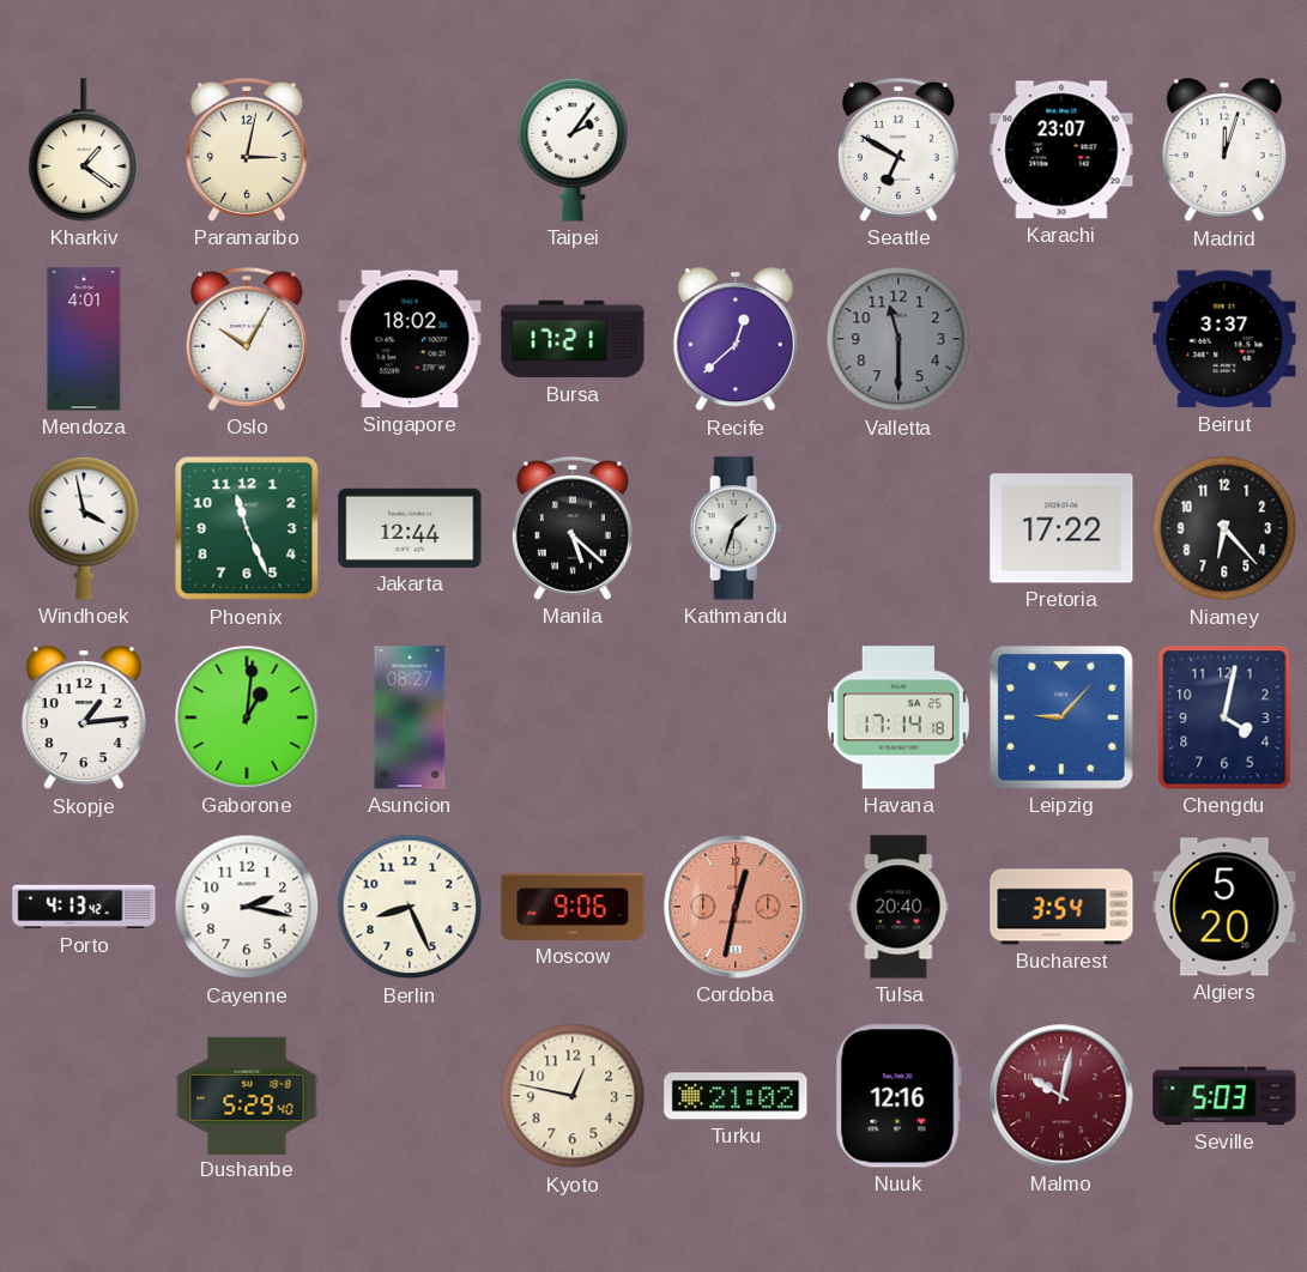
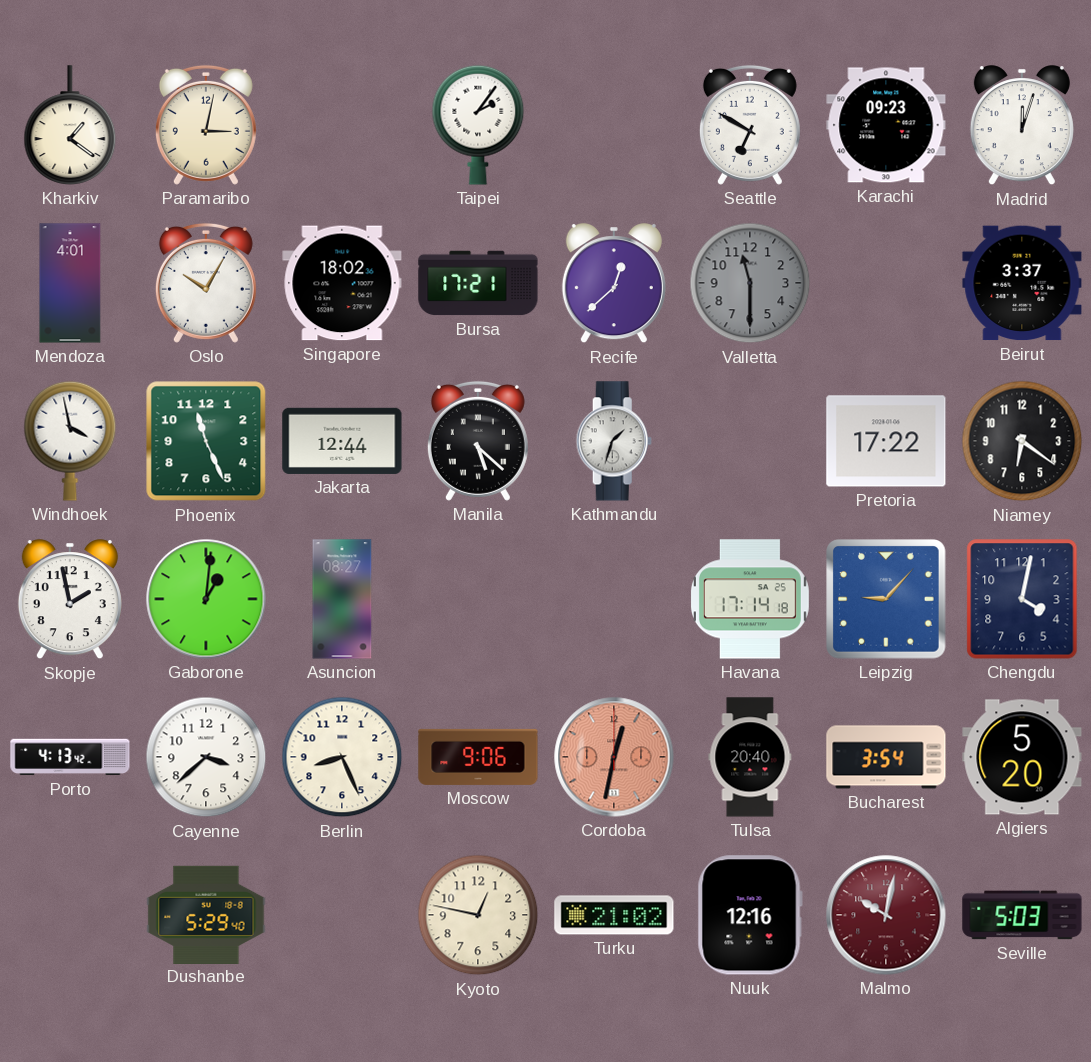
Karachi: 23:07 -> 09:23 (886, 125)
Niamey: 6:23 -> 6:21 (1022, 441)
Skopje: 1:14 -> 1:58 (70, 600)
Cayenne: 2:17 -> 3:38 (206, 757)
